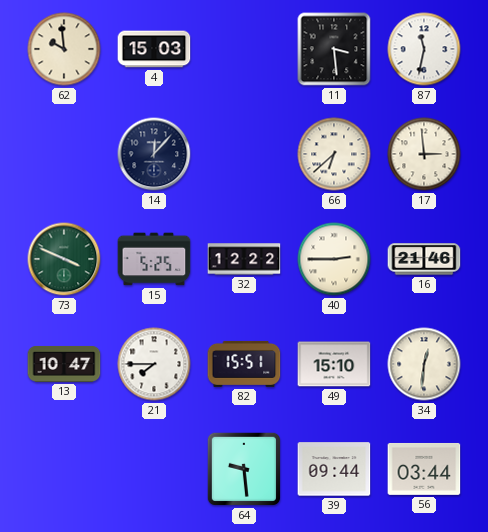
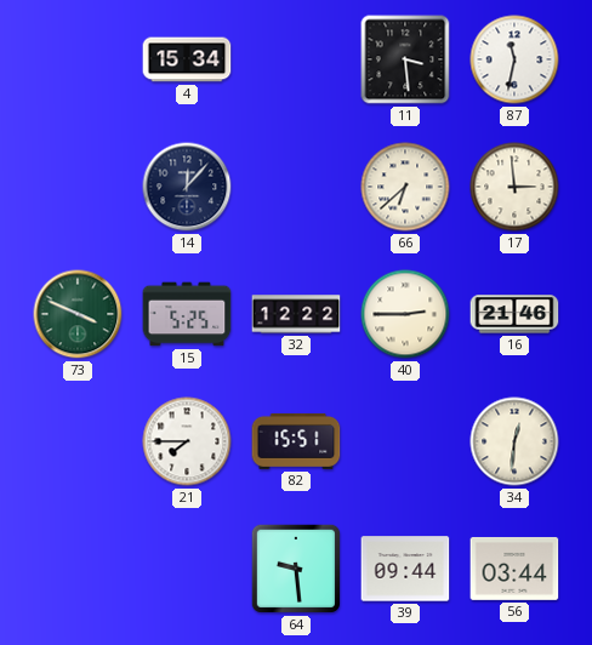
62: 9:59 -> none (64, 49)
4: 15:03 -> 15:34 (187, 59)
13: 10:47 -> none (64, 364)
49: 15:10 -> none (334, 364)
